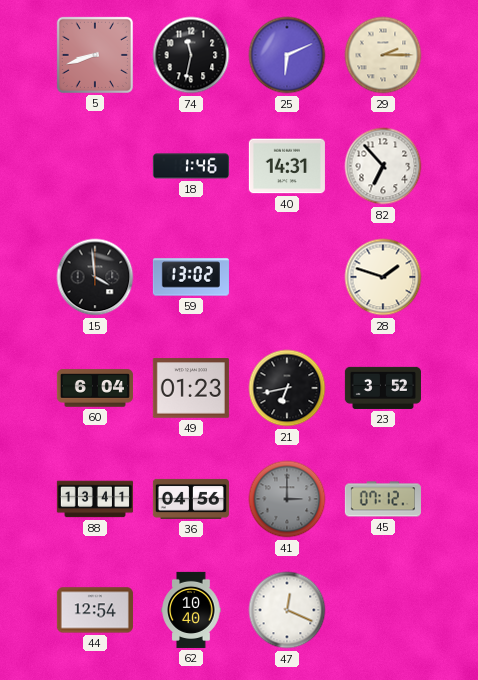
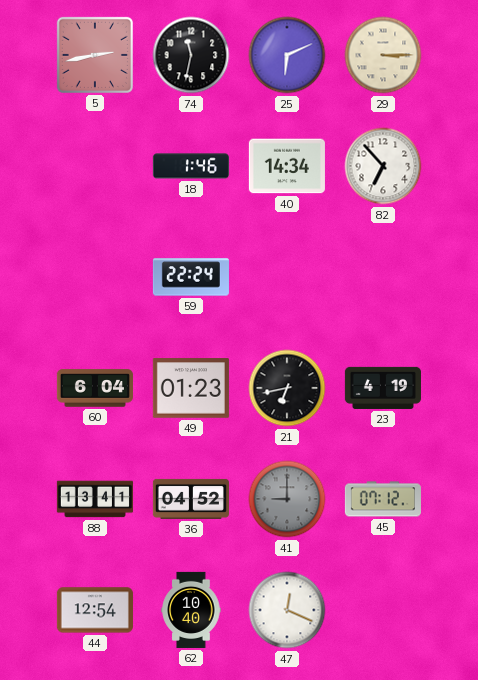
5: 8:42 -> 2:43 (95, 55)
29: 2:15 -> 3:15 (383, 55)
40: 14:31 -> 14:34 (287, 166)
15: 3:59 -> none (95, 277)
59: 13:02 -> 22:24 (191, 277)
28: 1:48 -> none (383, 277)
23: 3:52 -> 4:19 (383, 388)
36: 04:56 -> 04:52 (191, 499)
41: 3:00 -> 9:00 (287, 499)
